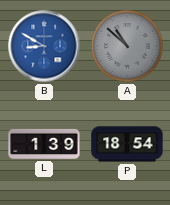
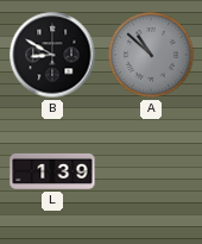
B dial: blue -> black (52, 55)
P: 18:54 -> none (127, 144)
